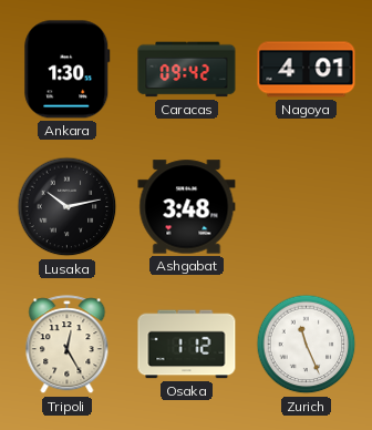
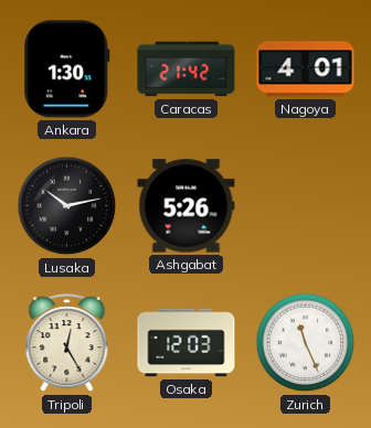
Caracas: 09:42 -> 21:42 (187, 69)
Ashgabat: 3:48 -> 5:26 (187, 206)
Osaka: 1:12 -> 12:03 (187, 343)
